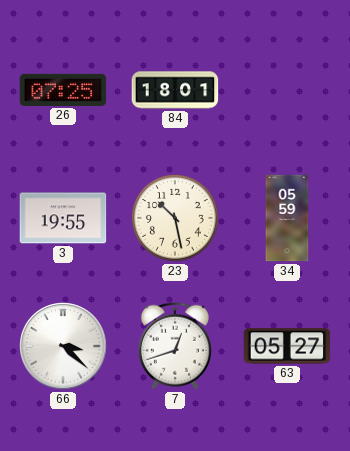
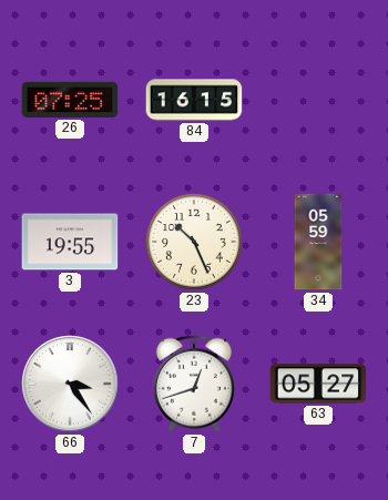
84: 18:01 -> 16:15 (194, 100)
23: 10:28 -> 10:26 (195, 243)
66: 3:22 -> 3:24 (70, 384)
